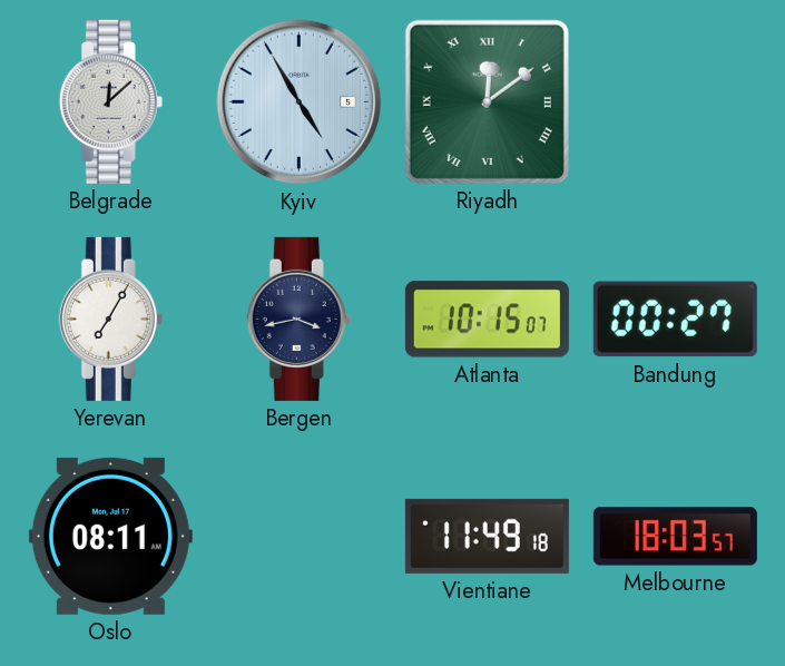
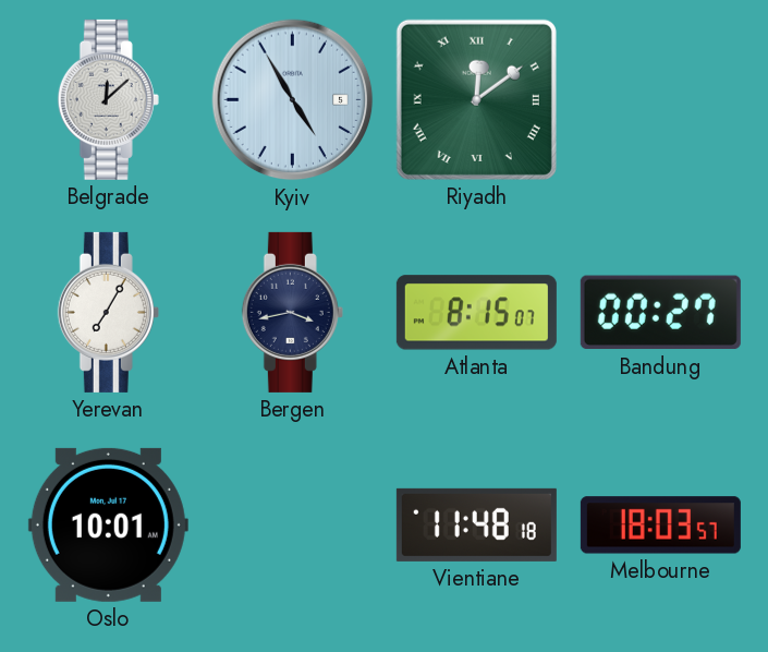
Atlanta: 10:15 -> 8:15 (476, 313)
Oslo: 08:11 -> 10:01 (108, 524)
Vientiane: 11:49 -> 11:48 (476, 524)
